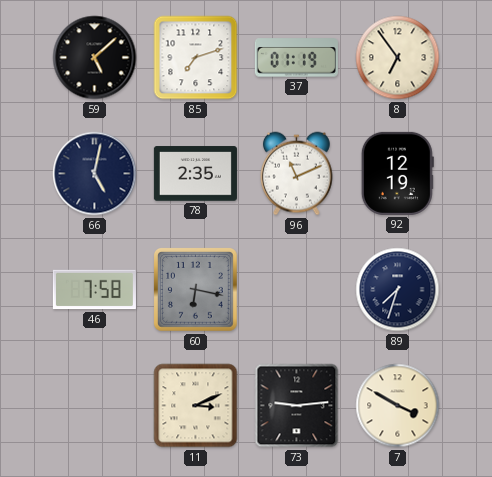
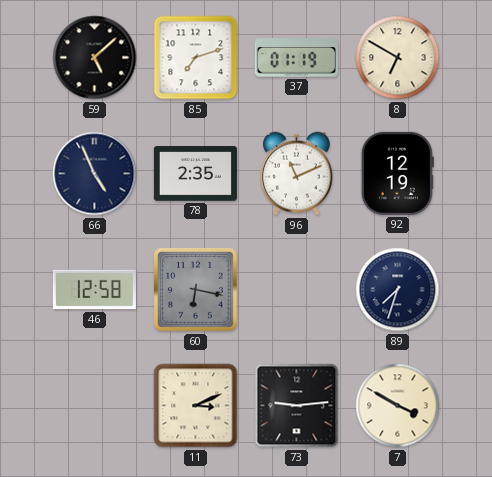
8: 6:54 -> 6:50 (398, 58)
66: 5:02 -> 4:56 (95, 174)
46: 7:58 -> 12:58 (94, 290)
